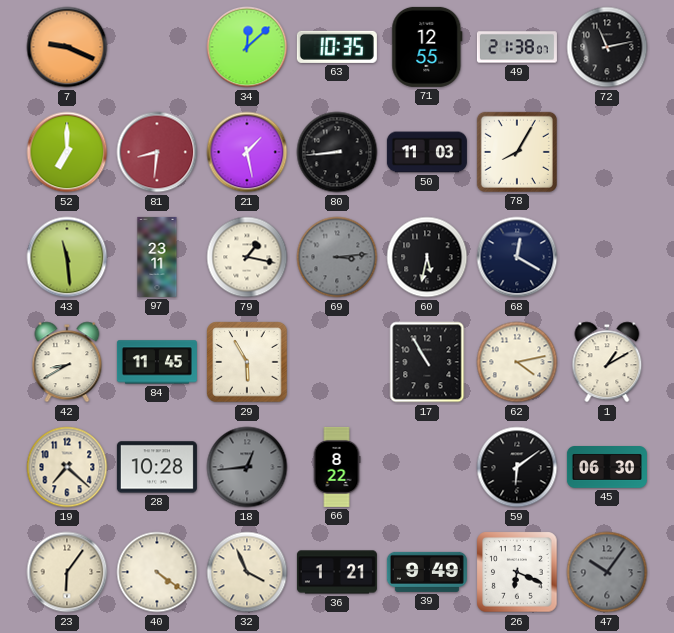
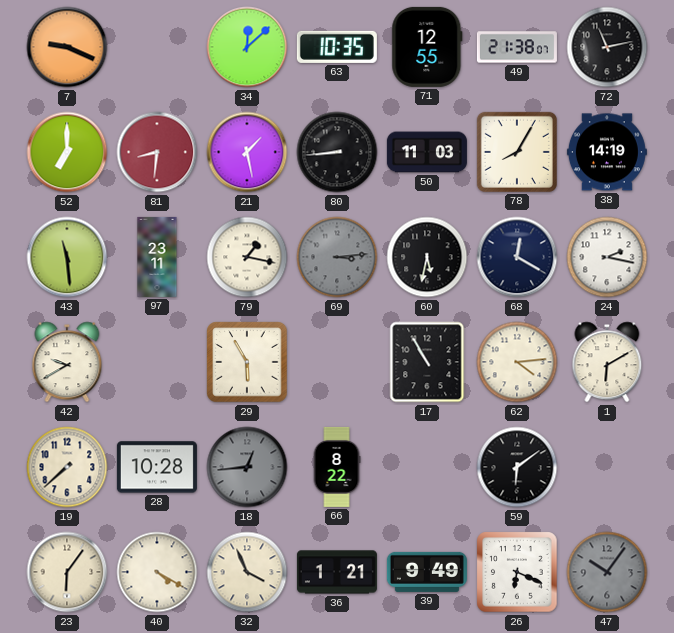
38: none -> 14:19 (607, 152)
24: none -> 2:17 (607, 257)
42: 8:40 -> 9:40 (67, 362)
84: 11:45 -> none (157, 362)
62: 4:13 -> 4:14 (517, 362)
1: 1:10 -> 6:10 (607, 362)
19: 7:22 -> 7:38 (67, 467)
45: 06:30 -> none (607, 468)
40: 4:21 -> 4:20 (157, 572)
